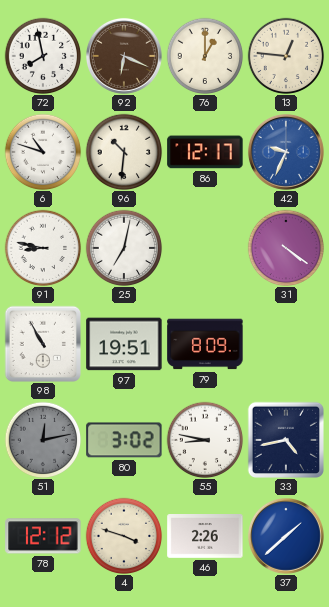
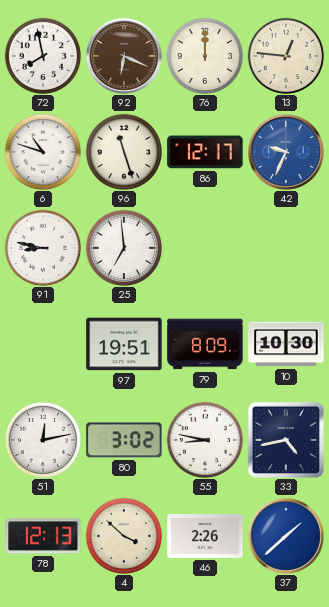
76: 1:00 -> 12:00 (205, 56)
96: 10:31 -> 11:27 (124, 152)
25: 7:02 -> 6:59 (124, 248)
31: 4:21 -> none (286, 248)
98: 10:55 -> none (42, 343)
10: none -> 10:30 (286, 344)
51 dial: grey -> white (43, 440)
78: 12:12 -> 12:13 (43, 536)
4: 3:48 -> 3:52 (124, 536)
